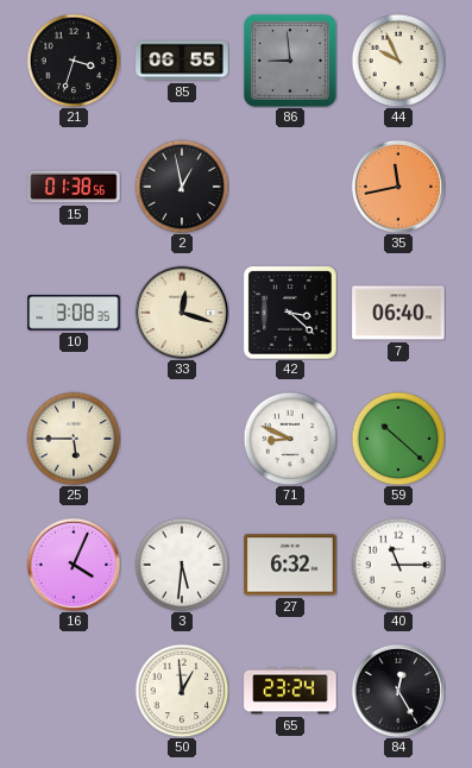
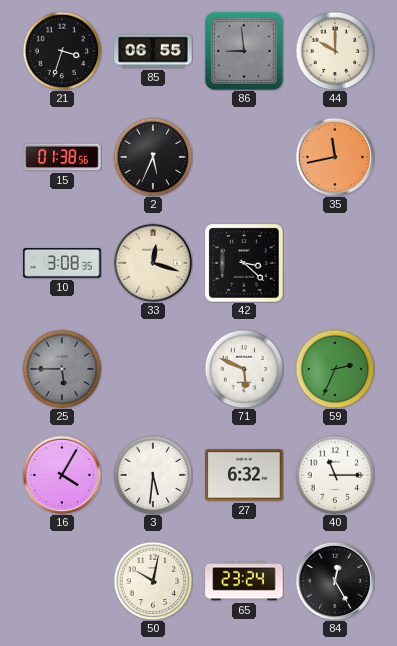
44: 9:56 -> 10:00 (335, 51)
2: 12:58 -> 5:34 (153, 157)
7: 06:40 -> none (398, 313)
25 dial: cream -> grey (62, 369)
71: 8:49 -> 5:49 (244, 369)
59: 10:22 -> 2:34 (335, 369)
16: 4:04 -> 4:05 (62, 475)
50: 12:59 -> 10:02 (153, 581)
